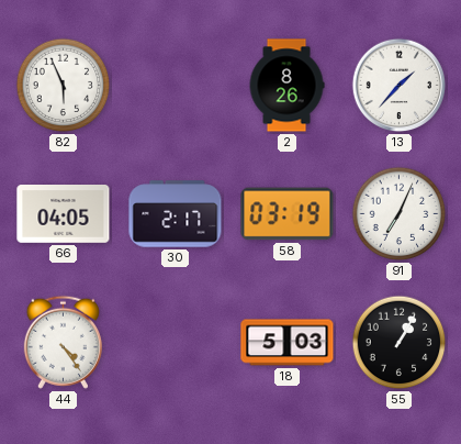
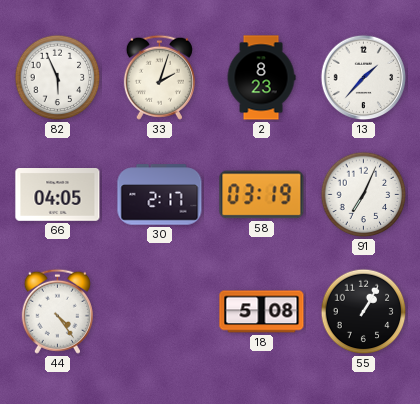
33: none -> 2:03 (159, 77)
2: 8:26 -> 8:23 (261, 78)
18: 5:03 -> 5:08 (262, 312)
